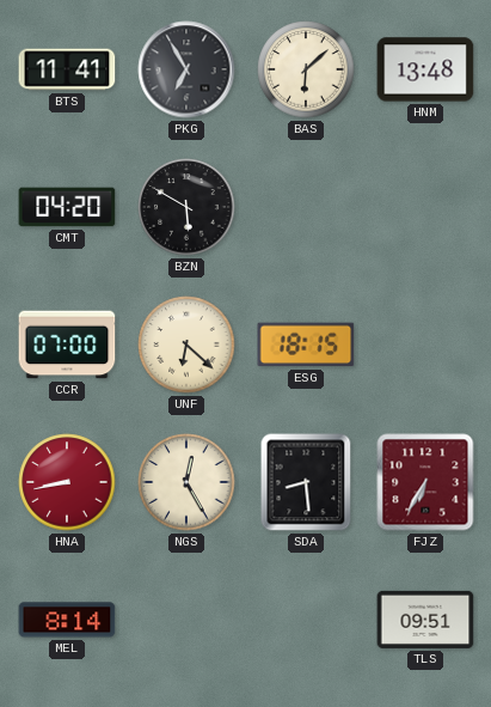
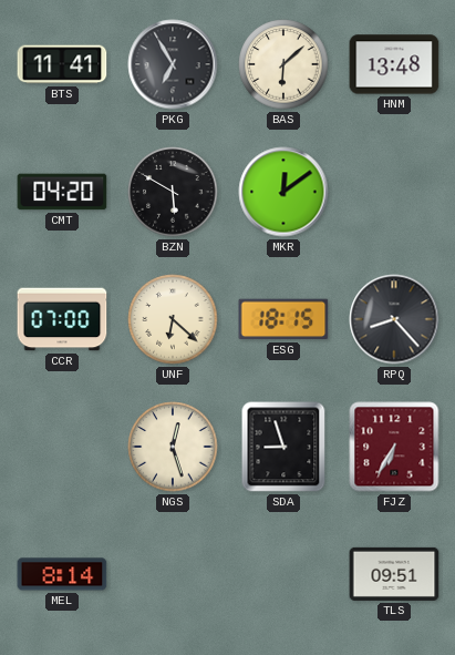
MKR: none -> 12:09 (283, 192)
RPQ: none -> 8:23 (394, 319)
HNA: 8:43 -> none (67, 482)
NGS: 12:25 -> 12:27 (173, 447)
SDA: 8:29 -> 8:57 (283, 447)
